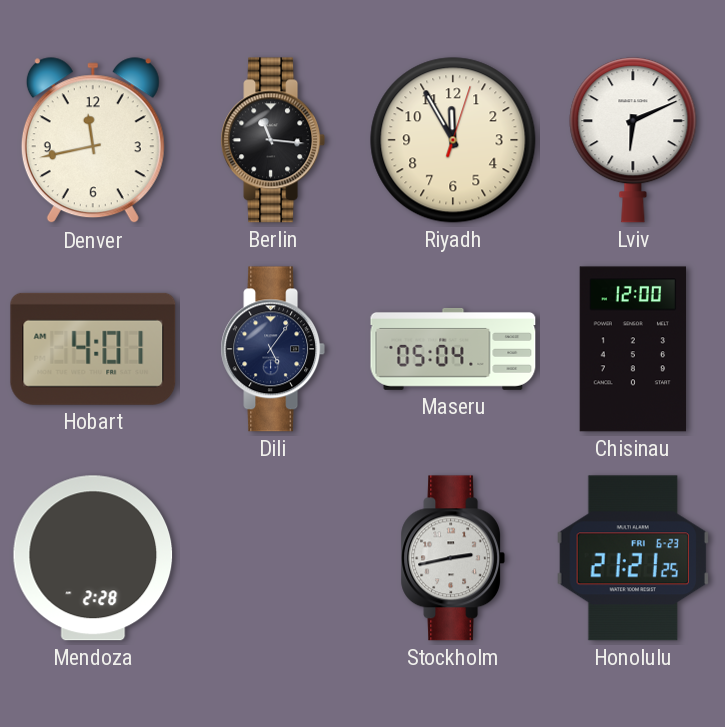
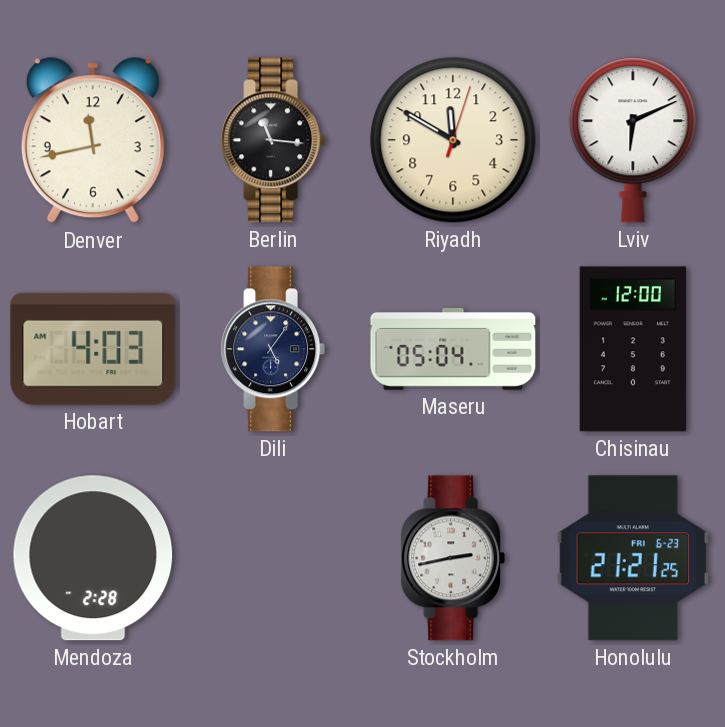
Riyadh: 11:55 -> 11:50 (453, 140)
Hobart: 4:01 -> 4:03 (93, 349)
